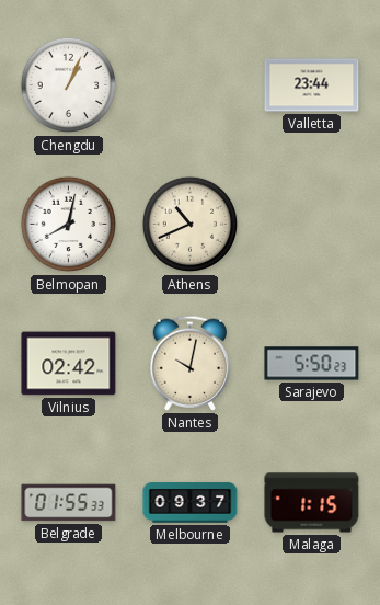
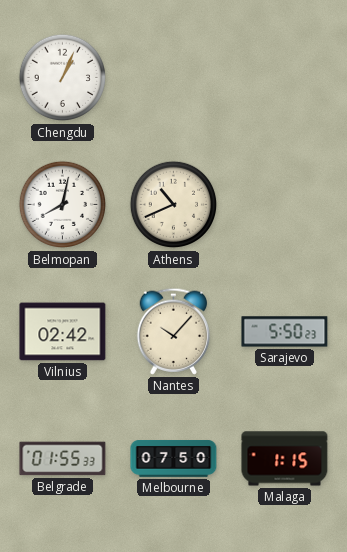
Valletta: 23:44 -> none (312, 85)
Nantes: 10:02 -> 10:07 (174, 331)
Melbourne: 09:37 -> 07:50 (174, 459)
